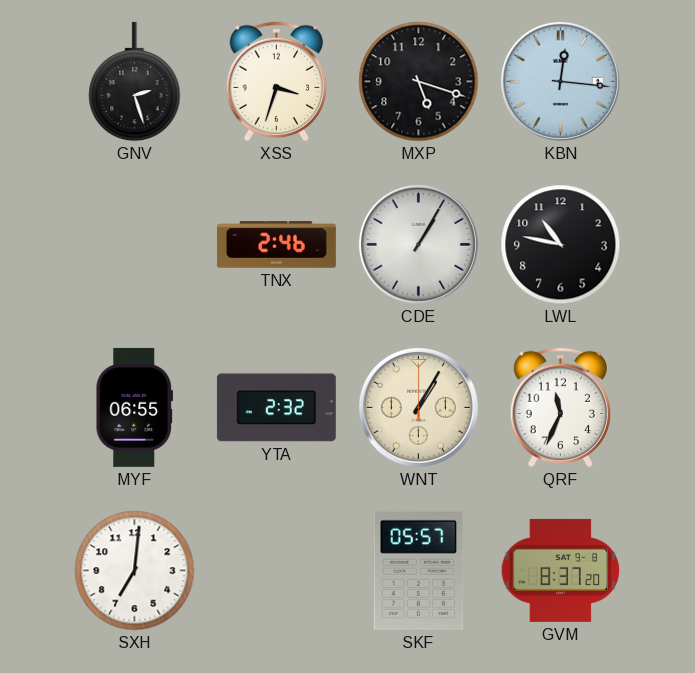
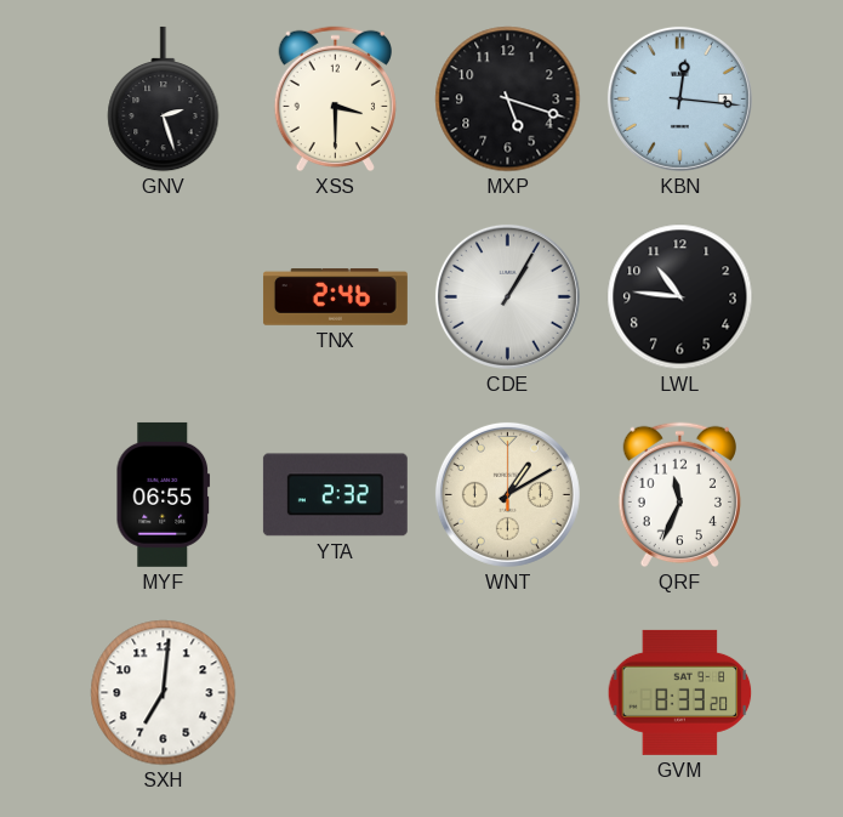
XSS: 3:33 -> 3:30 (335, 100)
LWL: 10:47 -> 10:46 (680, 297)
WNT: 1:05 -> 1:10 (507, 494)
SKF: 05:57 -> none (419, 570)
GVM: 8:37 -> 8:33 (680, 692)
